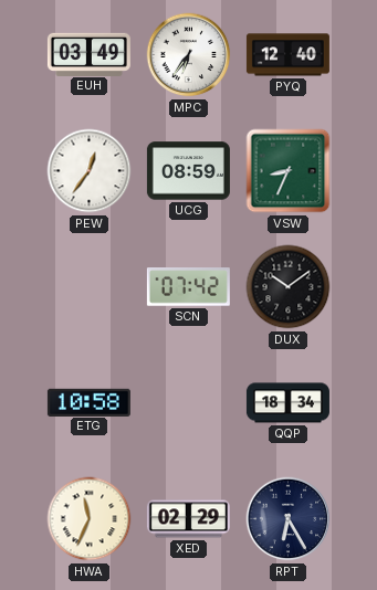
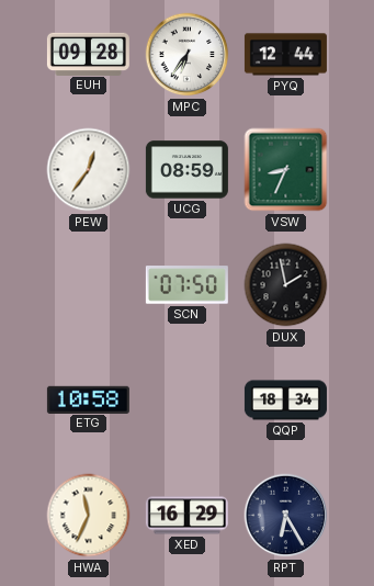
EUH: 03:49 -> 09:28 (88, 54)
PYQ: 12:40 -> 12:44 (285, 55)
SCN: 07:42 -> 07:50 (186, 285)
DUX: 10:09 -> 1:58 (286, 285)
XED: 02:29 -> 16:29 (186, 516)
